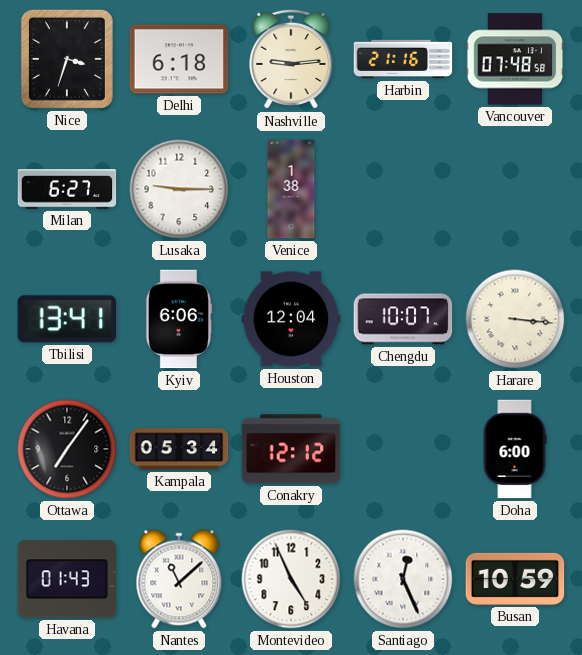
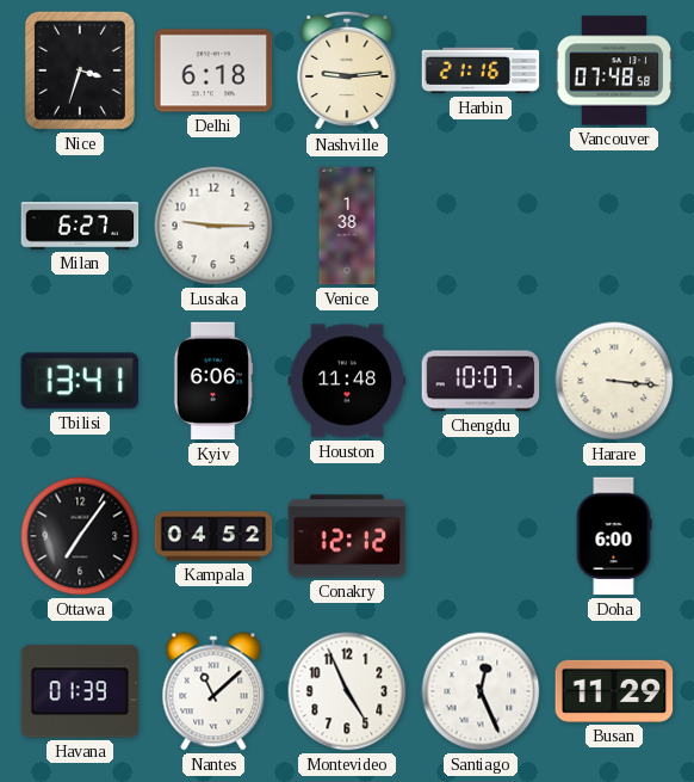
Houston: 12:04 -> 11:48 (347, 381)
Kampala: 05:34 -> 04:52 (213, 536)
Havana: 01:43 -> 01:39 (80, 691)
Busan: 10:59 -> 11:29 (614, 691)
